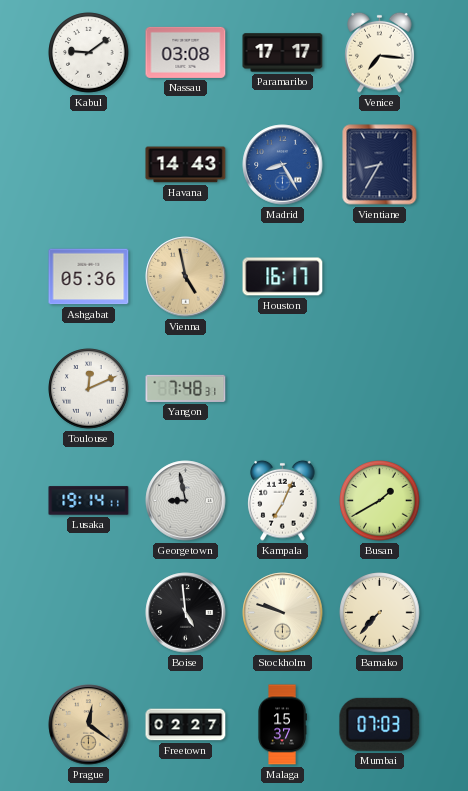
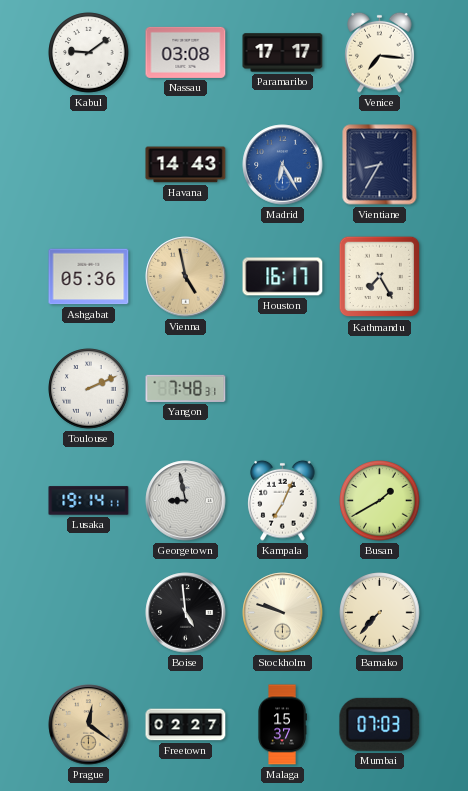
Madrid: 8:25 -> 6:25 (283, 165)
Kathmandu: none -> 7:25 (380, 277)
Toulouse: 12:11 -> 2:11 (89, 389)
